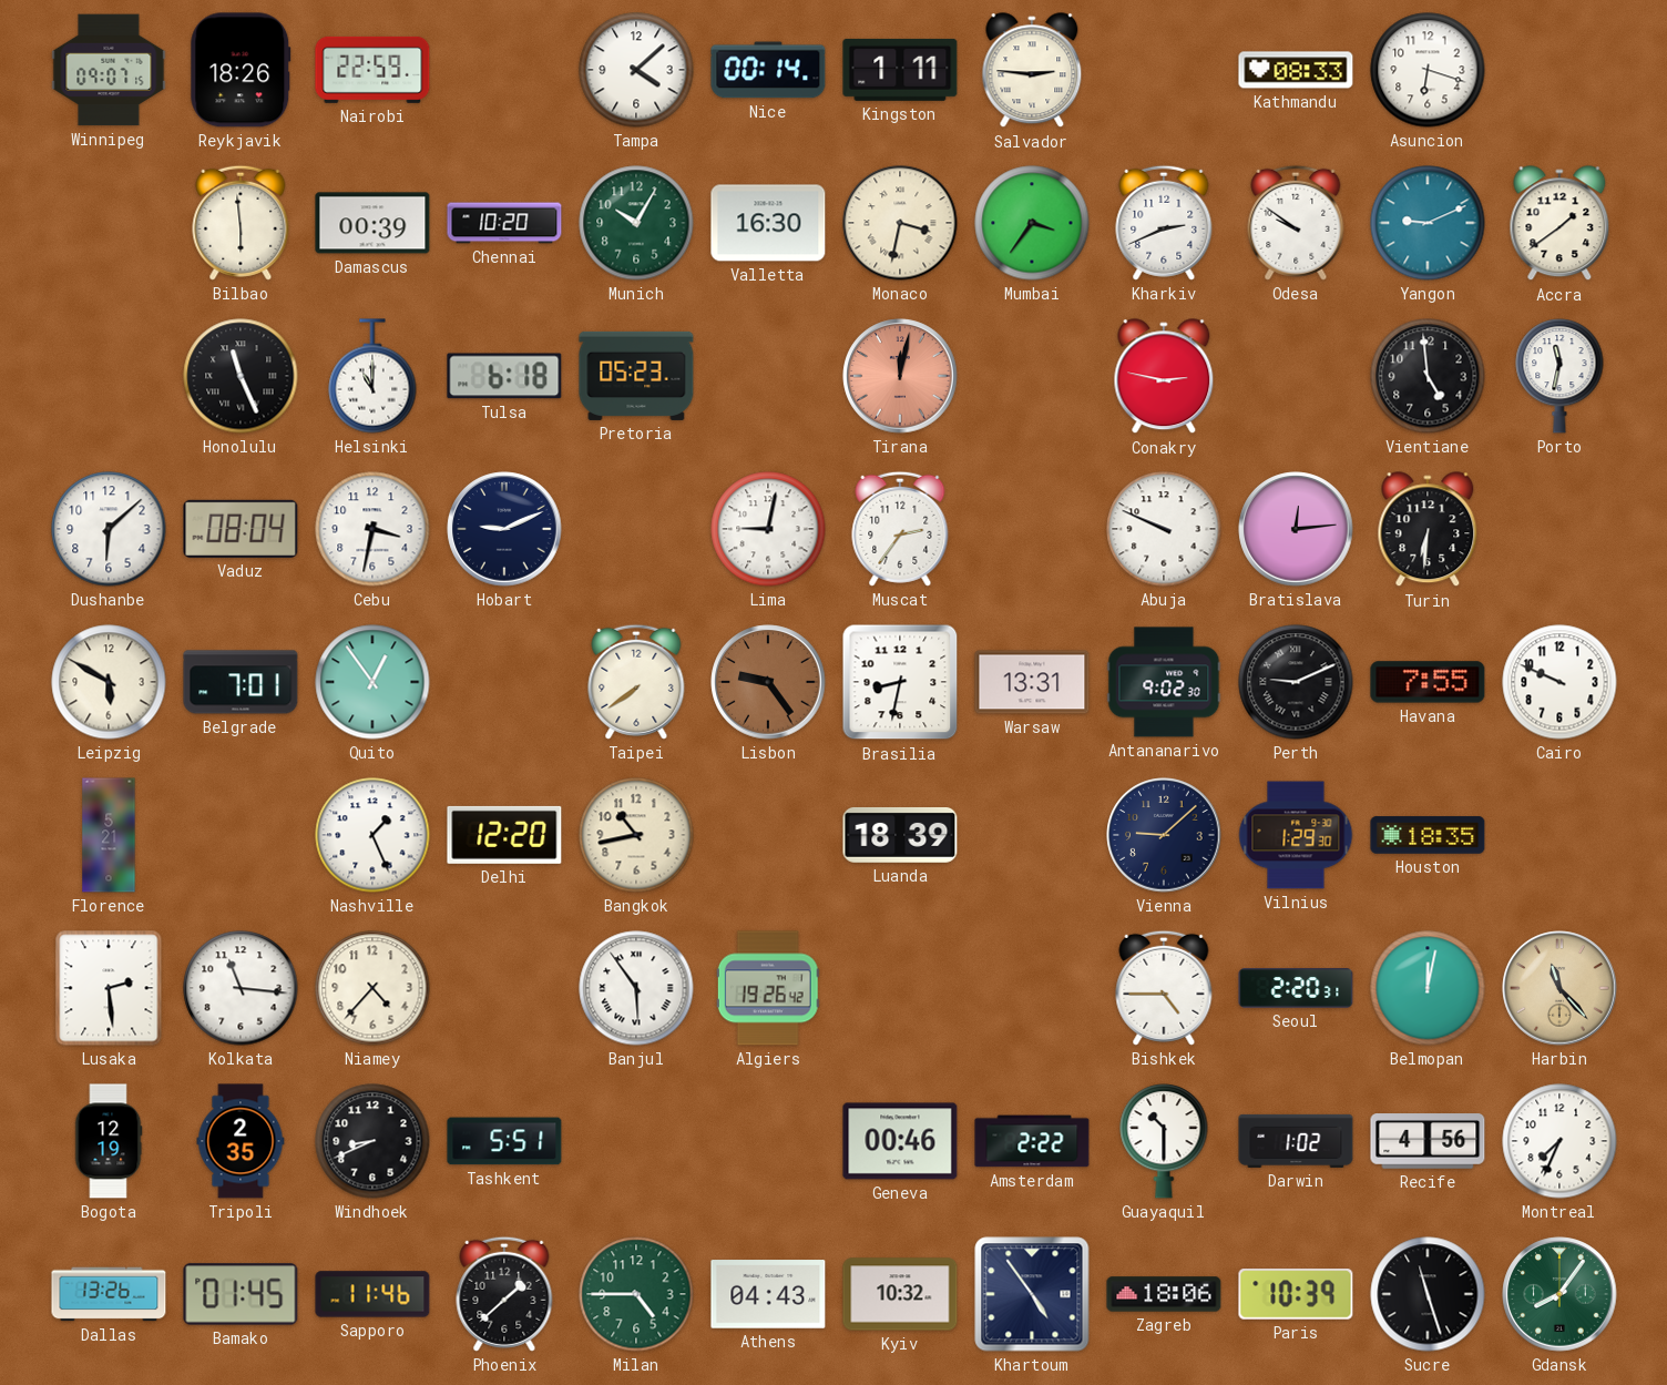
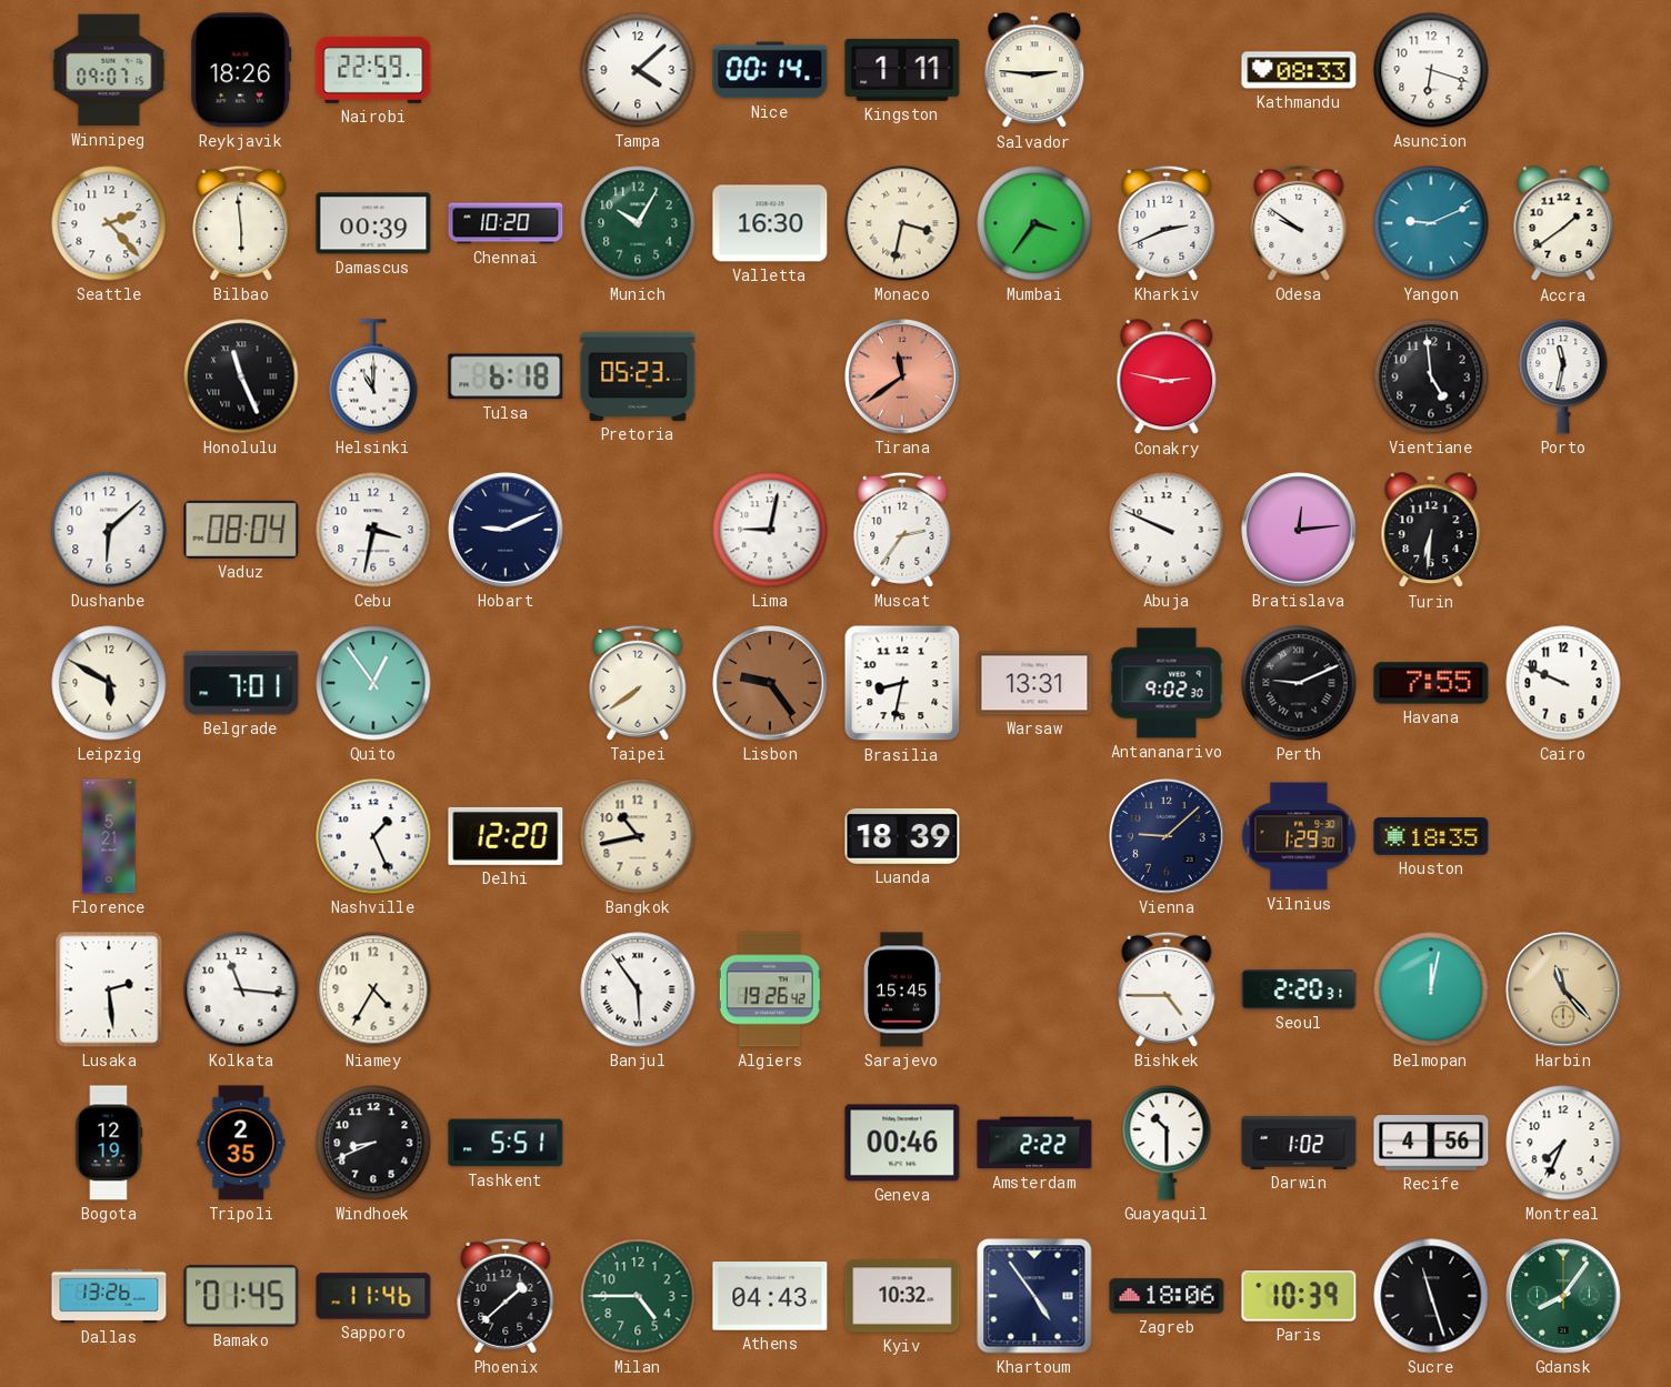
Seattle: none -> 2:23 (109, 223)
Tirana: 12:02 -> 11:39 (902, 376)
Niamey: 4:37 -> 4:35 (373, 989)
Sarajevo: none -> 15:45 (902, 989)
